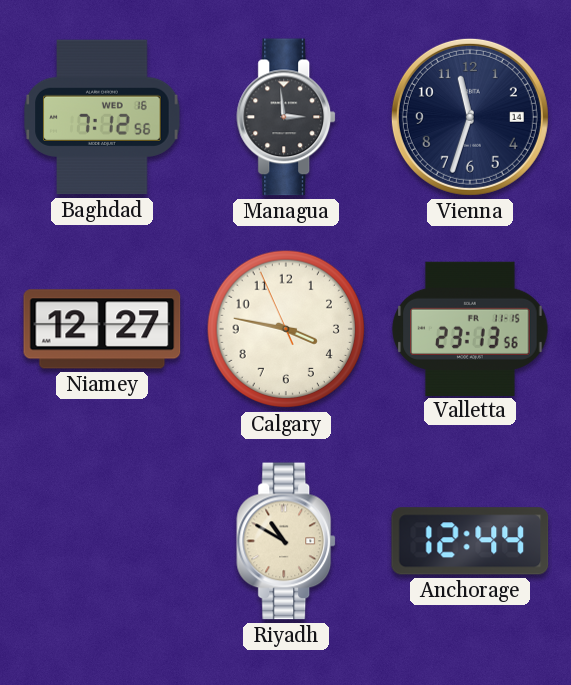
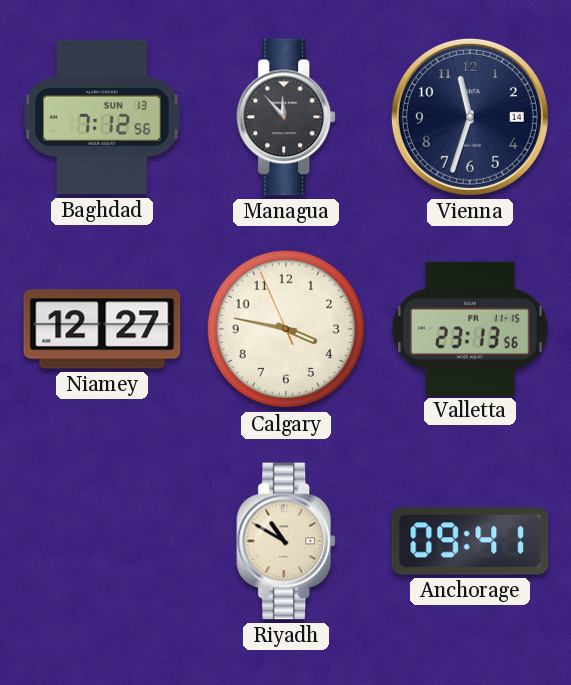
Baghdad date: WED 16 -> SUN 13 (102, 117)
Managua: 2:59 -> 11:53 (287, 117)
Anchorage: 12:44 -> 09:41 (470, 541)
